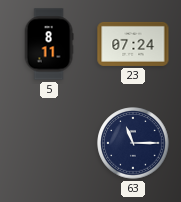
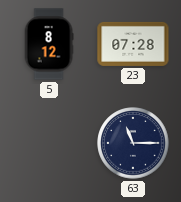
5: 8:11 -> 8:12 (49, 44)
23: 07:24 -> 07:28 (133, 44)
